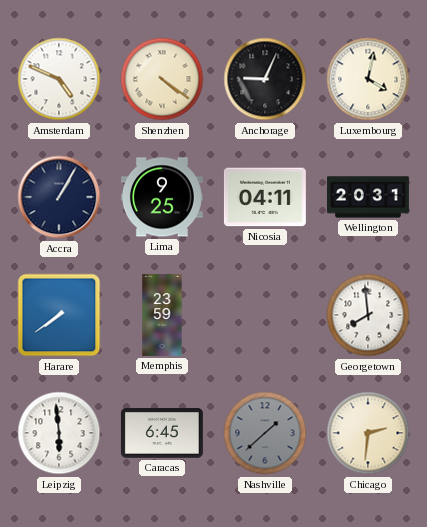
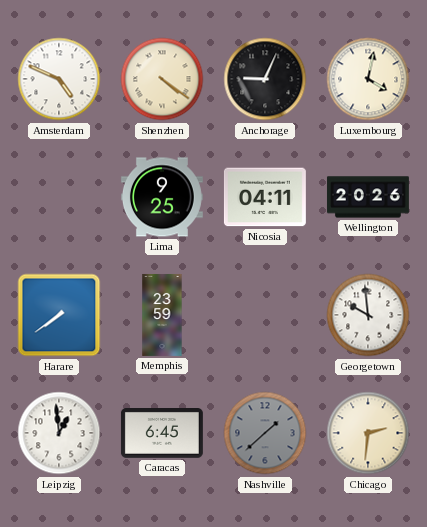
Accra: 1:05 -> none (59, 197)
Wellington: 20:31 -> 20:26 (368, 197)
Georgetown: 7:59 -> 9:59 (368, 315)
Leipzig: 5:59 -> 12:59 (59, 433)
